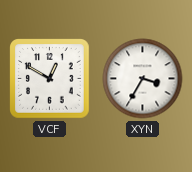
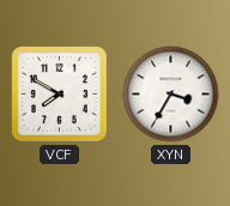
VCF: 12:50 -> 7:50 (60, 95)
